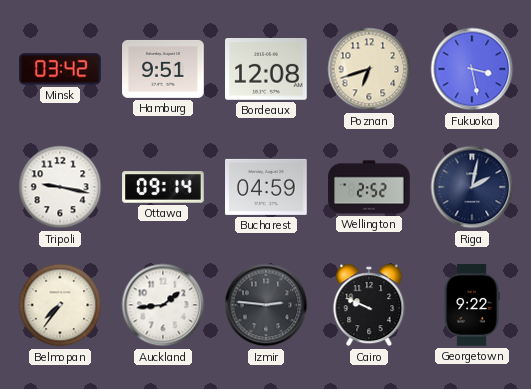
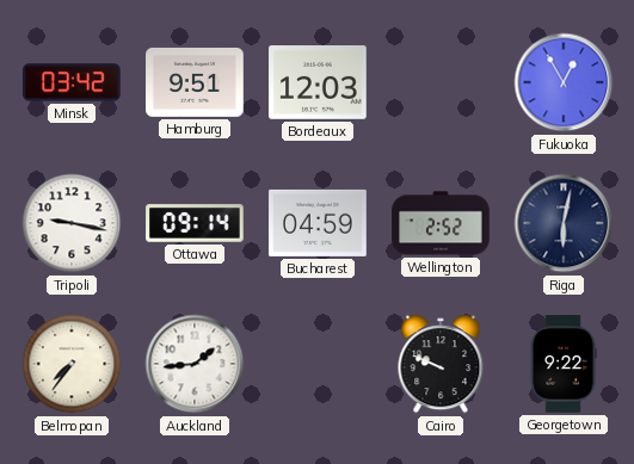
Bordeaux: 12:08 -> 12:03 (318, 83)
Poznan: 6:42 -> none (369, 69)
Fukuoka: 3:28 -> 12:55 (564, 82)
Riga: 2:02 -> 6:02 (564, 223)
Izmir: 2:46 -> none (266, 305)
